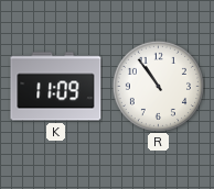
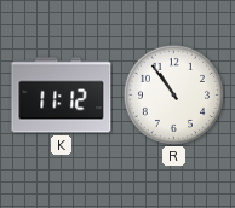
K: 11:09 -> 11:12 (62, 96)
